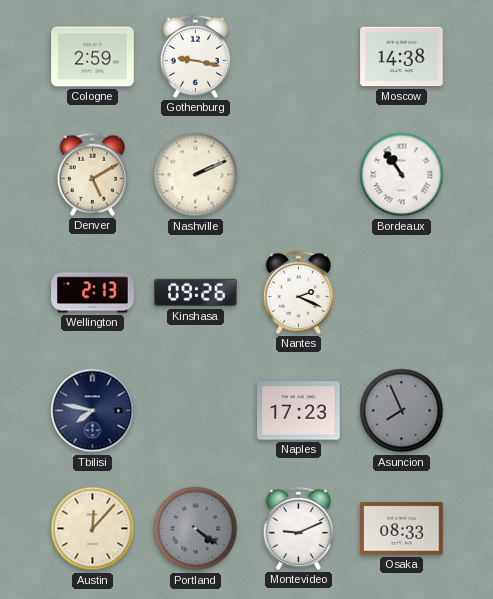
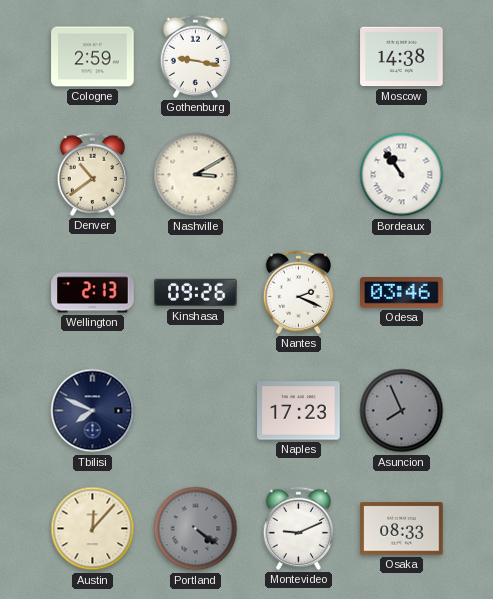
Denver: 5:10 -> 10:39 (92, 174)
Nashville: 2:11 -> 3:10 (196, 175)
Odesa: none -> 03:46 (402, 293)
Tbilisi: 7:47 -> 7:49 (93, 411)
